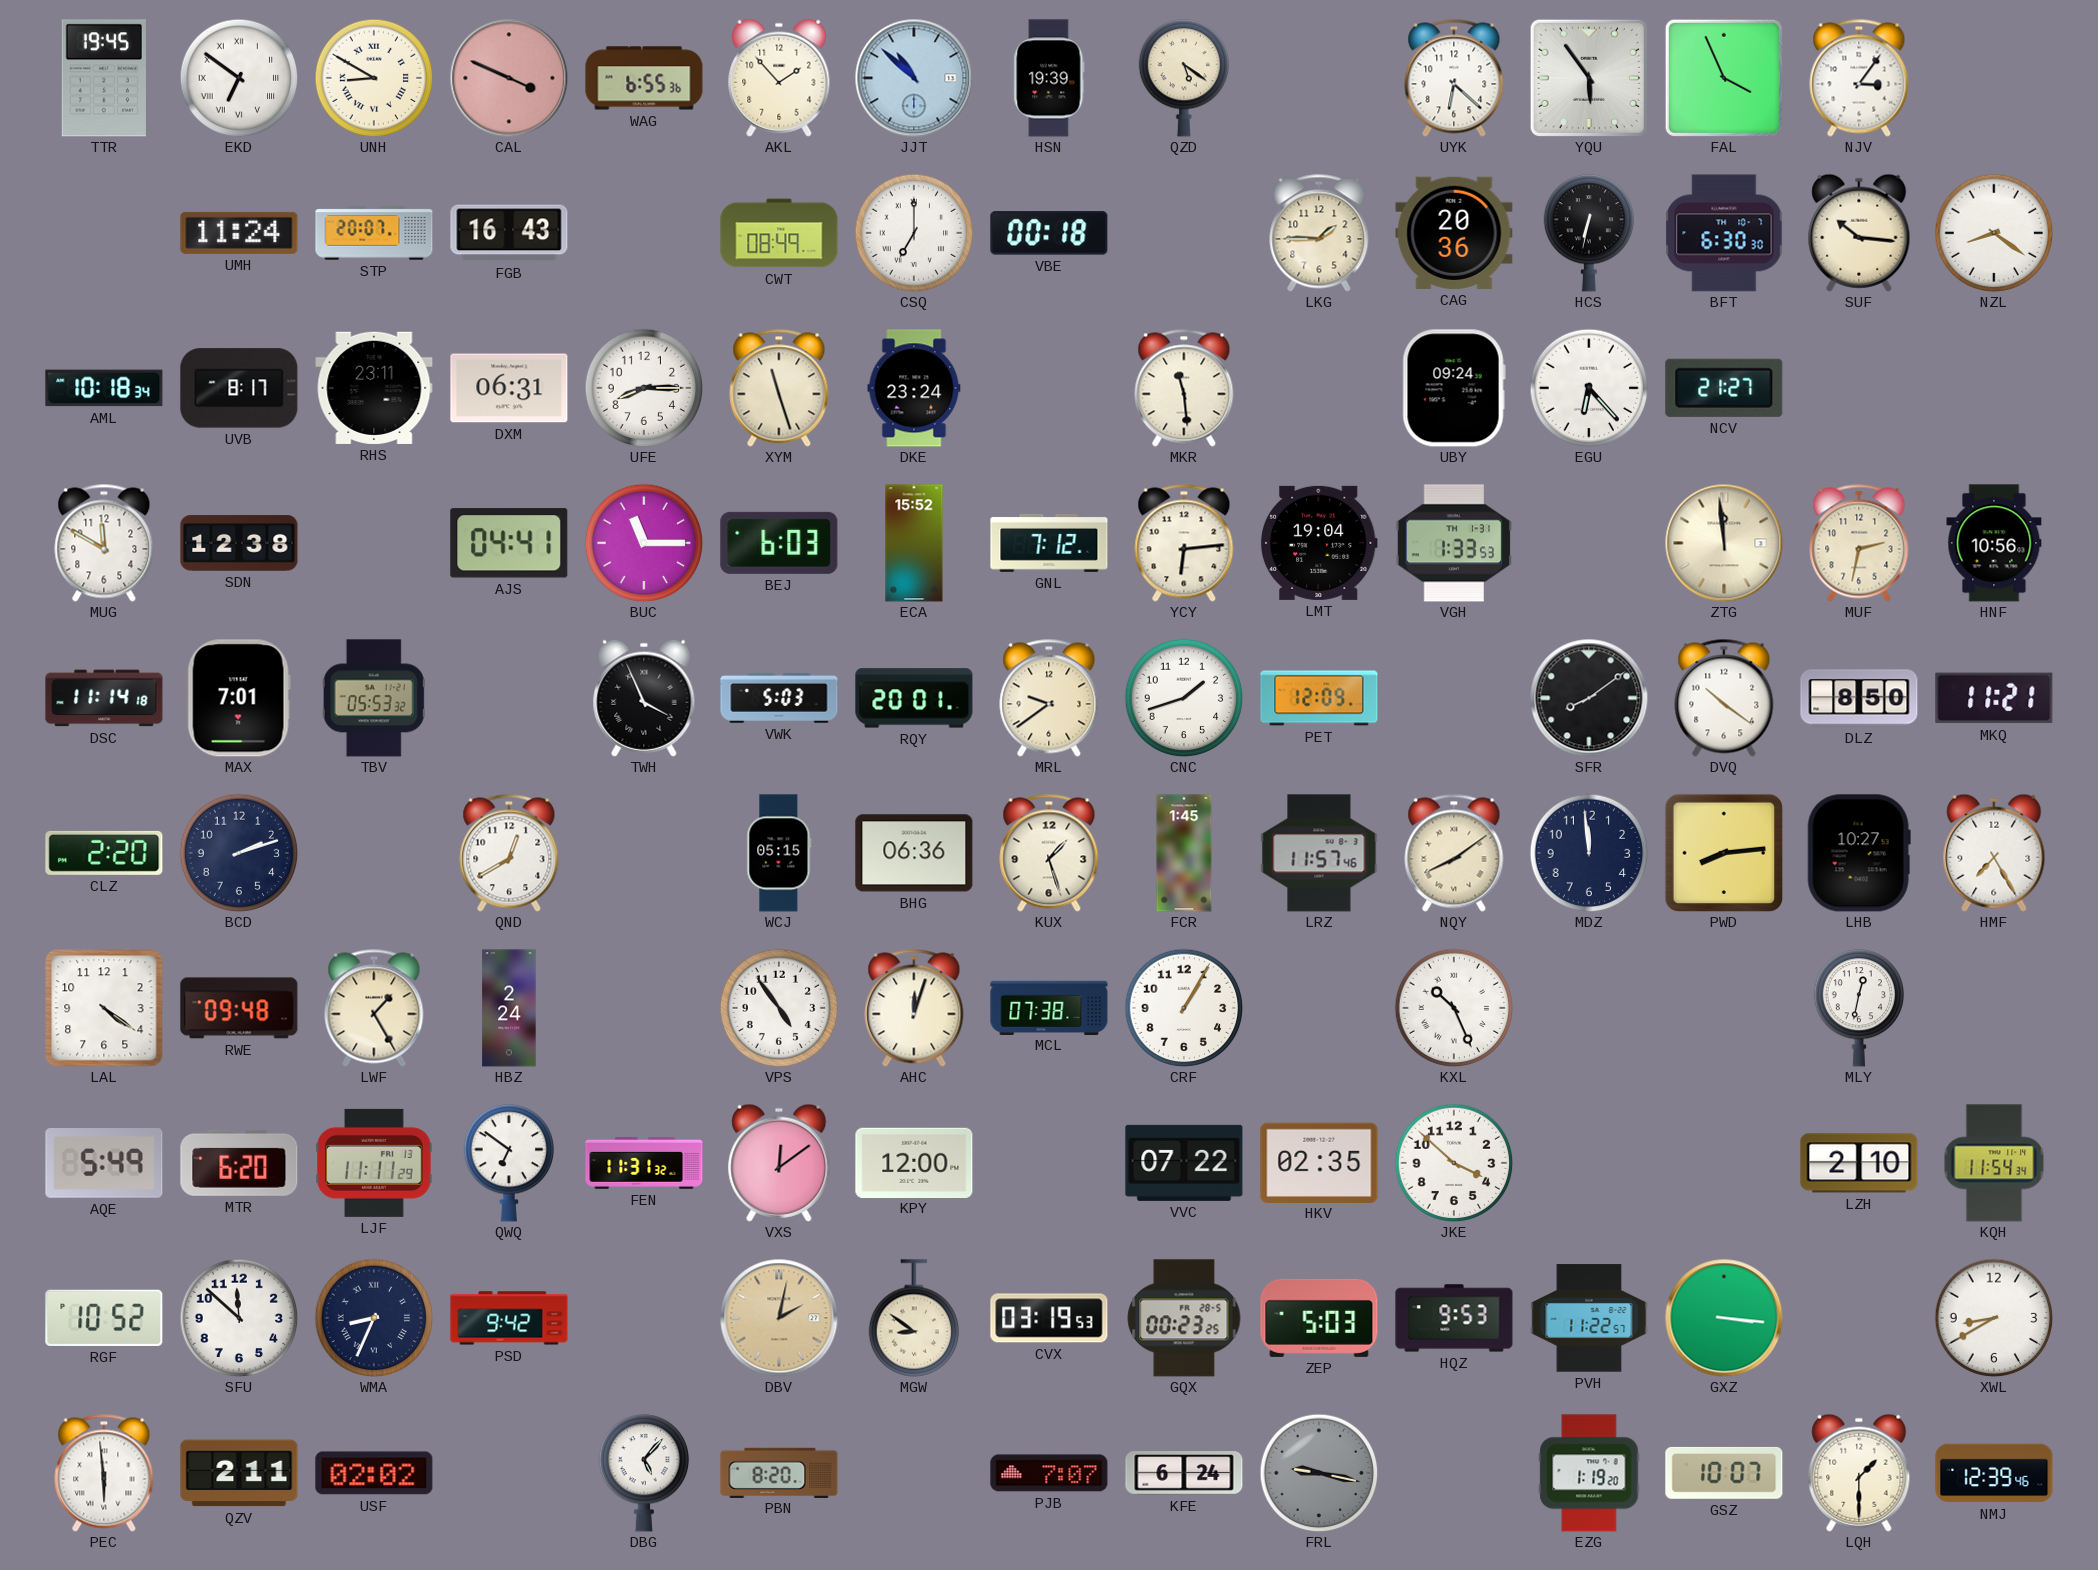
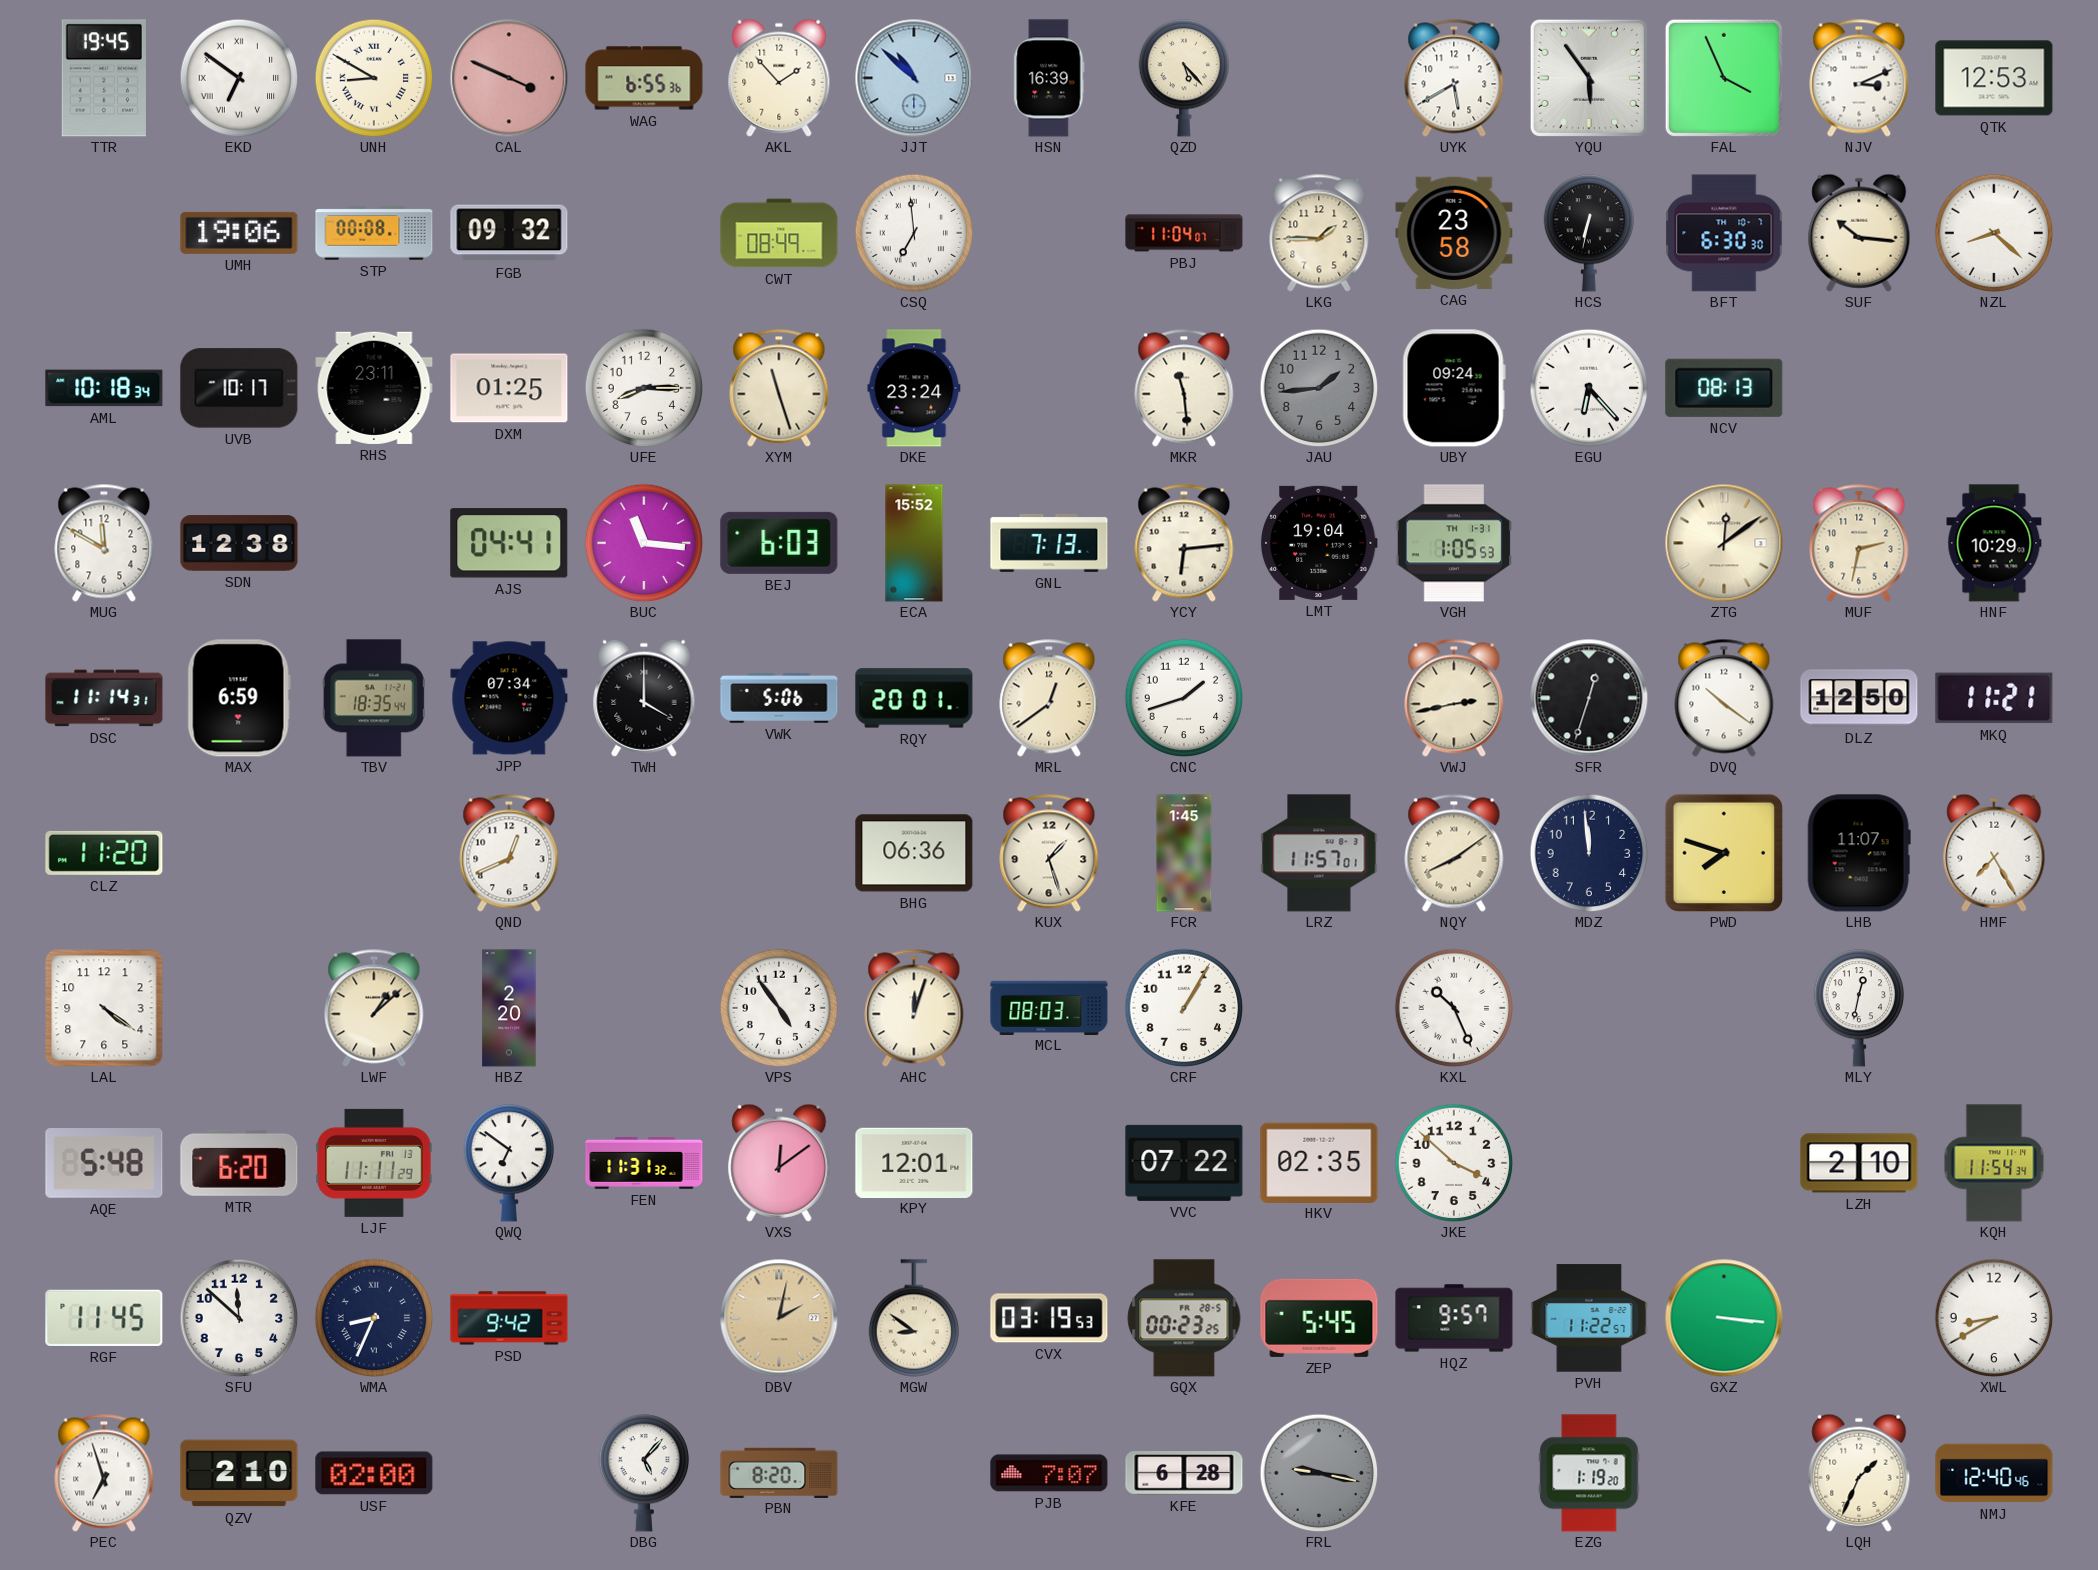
HSN: 19:39 -> 16:39 (1049, 78)
QZD: 5:21 -> 5:23 (1183, 78)
UYK: 6:22 -> 5:40 (1454, 78)
NJV: 3:06 -> 3:11 (1859, 78)
QTK: none -> 12:53 (1994, 78)
UMH: 11:24 -> 19:06 (239, 233)
STP: 20:07 -> 00:08 (374, 233)
FGB: 16:43 -> 09:32 (509, 233)
CSQ: 7:00 -> 6:59 (914, 233)
VBE: 00:18 -> none (1049, 233)
PBJ: none -> 11:04 (1184, 233)
CAG: 20:36 -> 23:58 (1454, 233)
NZL: 8:21 -> 8:22 (1994, 233)
UVB: 8:17 -> 10:17 (239, 388)
DXM: 06:31 -> 01:25 (509, 388)
JAU: none -> 1:44 (1319, 388)
NCV: 21:27 -> 08:13 (1724, 388)
BUC: 11:15 -> 11:16 (644, 543)
GNL: 7:12 -> 7:13 (1049, 543)
VGH: 1:33 -> 1:05 (1453, 543)
ZTG: 11:59 -> 12:09 (1724, 543)
HNF: 10:56 -> 10:29 (1994, 543)
DSC: 11:14:18 -> 11:14:31 (104, 698)
MAX: 7:01 -> 6:59 (239, 698)
TBV: 05:53 -> 18:35 (374, 698)
JPP: none -> 07:34 (509, 698)
TWH: 3:56 -> 4:00 (644, 698)
VWK: 5:03 -> 5:06 (779, 698)
MRL: 9:39 -> 12:39 (1049, 698)
PET: 12:09 -> none (1319, 698)
VWJ: none -> 2:43 (1454, 698)
SFR: 8:09 -> 12:33 (1589, 698)
DLZ: 8:50 -> 12:50 (1859, 698)
CLZ: 2:20 -> 11:20 (104, 853)
BCD: 2:12 -> none (239, 853)
QND: 12:40 -> 12:41 (509, 853)
WCJ: 05:15 -> none (779, 853)
LRZ: 11:57:46 -> 11:57:01 (1319, 853)
PWD: 8:14 -> 7:48 (1724, 853)
LHB: 10:27 -> 11:07 (1859, 853)
RWE: 09:48 -> none (239, 1008)
LWF: 1:25 -> 1:08 (374, 1008)
HBZ: 2:24 -> 2:20 (509, 1008)
MCL: 07:38 -> 08:03 (1049, 1007)
AQE: 5:49 -> 5:48 (104, 1164)
KPY: 12:00 -> 12:01 (914, 1162)
RGF: 10:52 -> 11:45 (104, 1318)
ZEP: 5:03 -> 5:45 (1319, 1318)
HQZ: 9:53 -> 9:57 (1454, 1318)
PEC: 5:59 -> 6:57 (104, 1473)
QZV: 2:11 -> 2:10 (239, 1473)
USF: 02:02 -> 02:00 (374, 1473)
KFE: 6:24 -> 6:28 (1184, 1473)
GSZ: 10:07 -> none (1724, 1473)
LQH: 1:30 -> 1:34 (1859, 1473)
NMJ: 12:39 -> 12:40 (1994, 1473)
